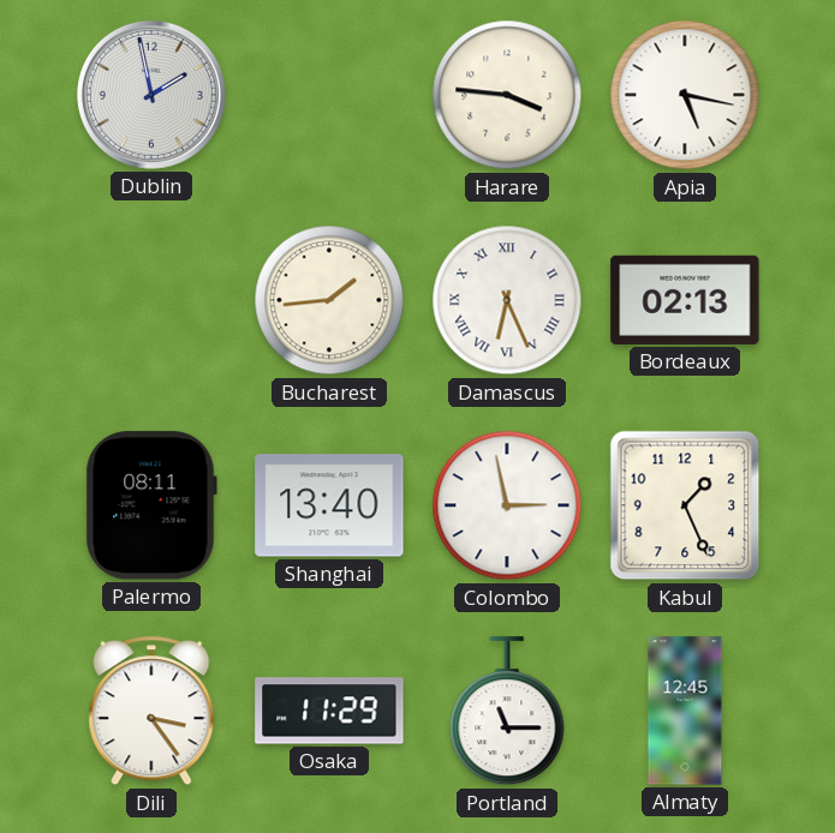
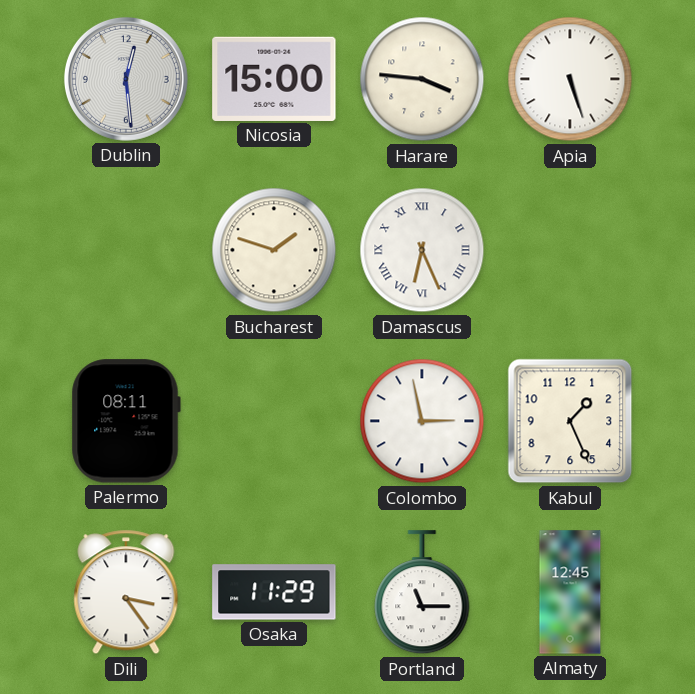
Dublin: 1:58 -> 12:29 (126, 79)
Nicosia: none -> 15:00 (274, 79)
Apia: 5:17 -> 5:27 (570, 79)
Bucharest: 1:44 -> 1:48 (274, 250)
Bordeaux: 02:13 -> none (685, 300)
Shanghai: 13:40 -> none (329, 505)
